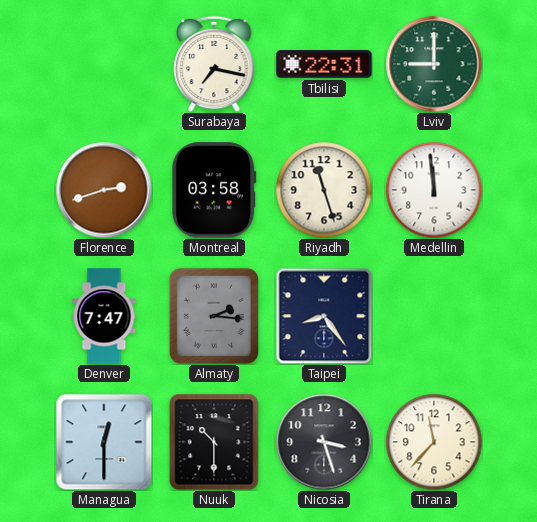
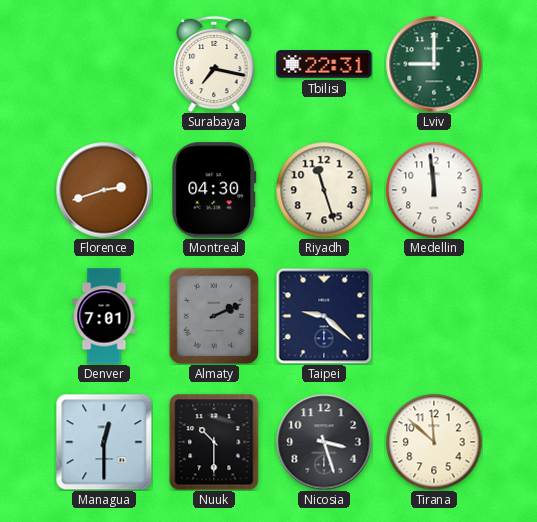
Montreal: 03:58 -> 04:30 (214, 190)
Denver: 7:47 -> 7:01 (104, 316)
Almaty: 2:16 -> 2:11 (213, 315)
Taipei: 8:24 -> 9:22 (324, 316)
Tirana: 11:37 -> 11:52 (434, 442)
